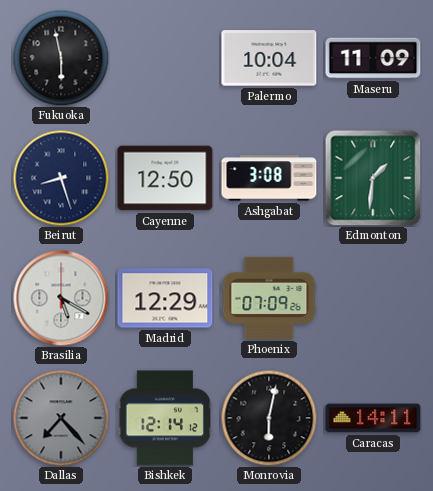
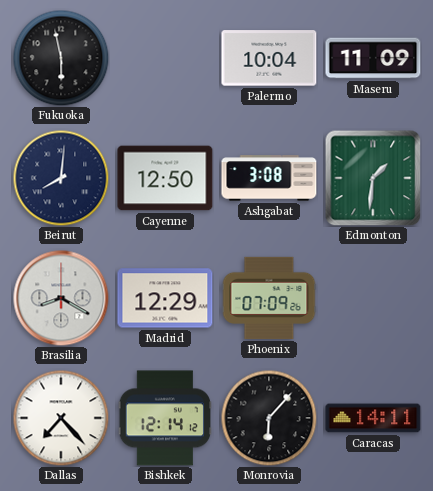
Beirut: 8:27 -> 8:01 (61, 178)
Brasilia: 5:20 -> 8:20 (61, 298)
Dallas dial: grey -> white (61, 418)
Monrovia: 6:02 -> 6:07 (269, 418)
